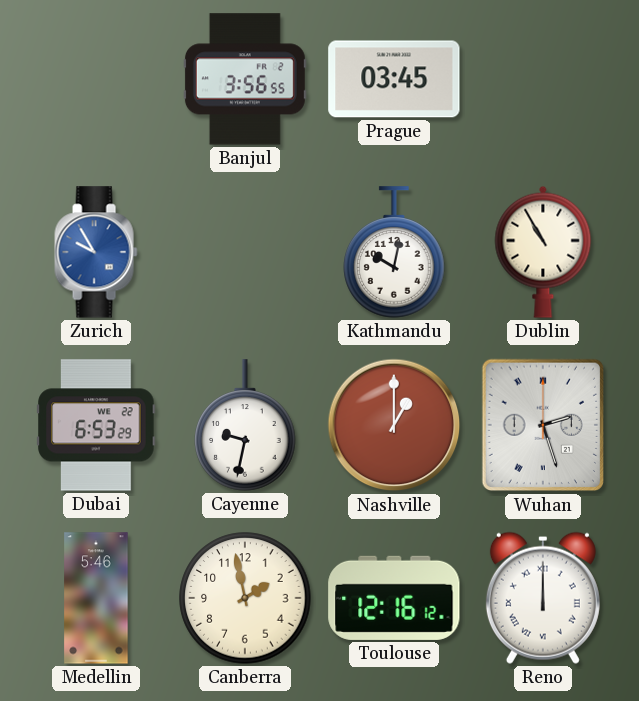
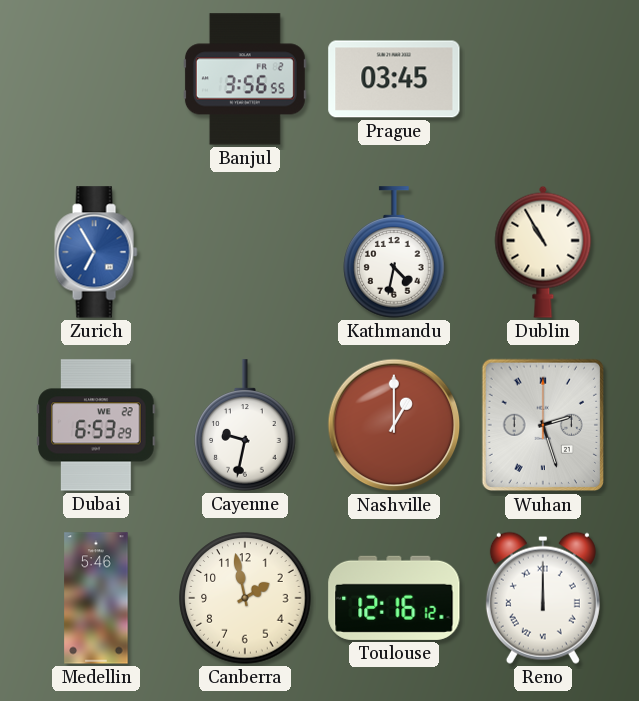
Zurich: 9:55 -> 6:55 (96, 252)
Kathmandu: 10:02 -> 4:32 (394, 252)
